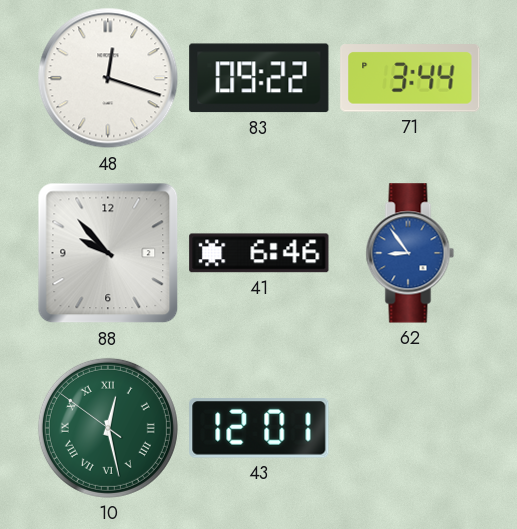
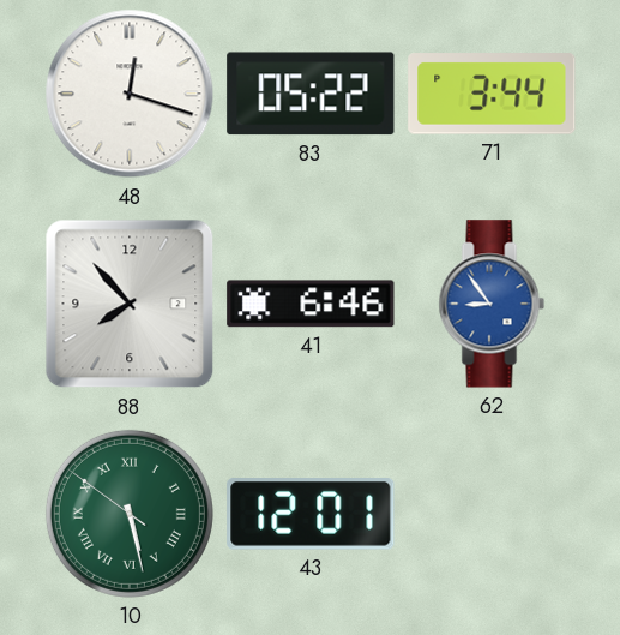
83: 09:22 -> 05:22 (311, 94)
88: 9:53 -> 7:53 (130, 304)
10: 12:27 -> 5:27 (130, 514)
